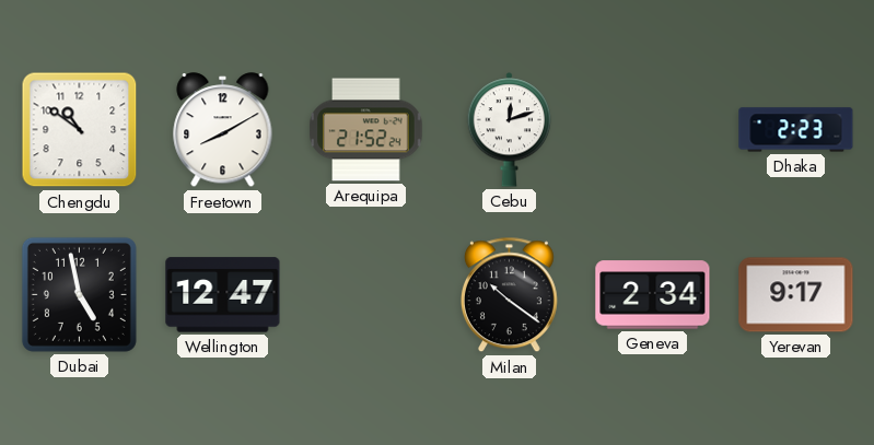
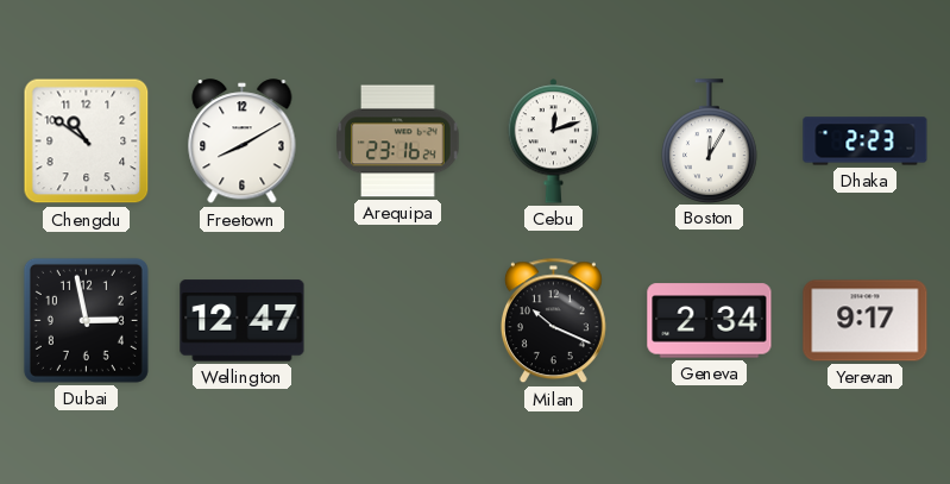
Arequipa: 21:52 -> 23:16 (398, 142)
Boston: none -> 12:05 (710, 140)
Dubai: 4:58 -> 2:58 (86, 320)
Milan: 10:21 -> 10:19 (553, 321)
